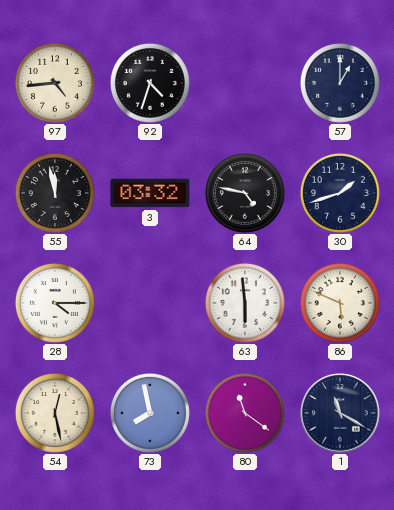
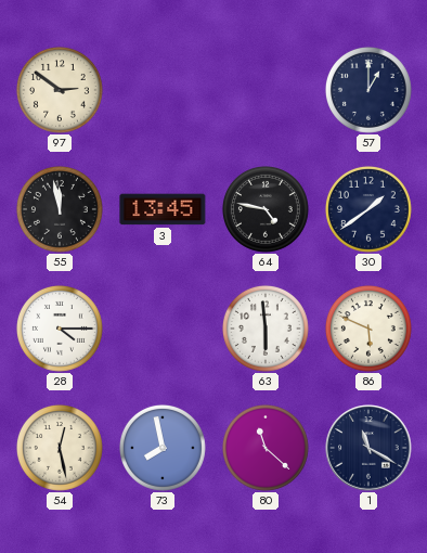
97: 4:44 -> 2:51 (60, 90)
92: 4:33 -> none (150, 83)
3: 03:32 -> 13:45 (163, 209)
30: 1:42 -> 1:39 (368, 209)
80: 11:21 -> 11:22 (266, 448)
